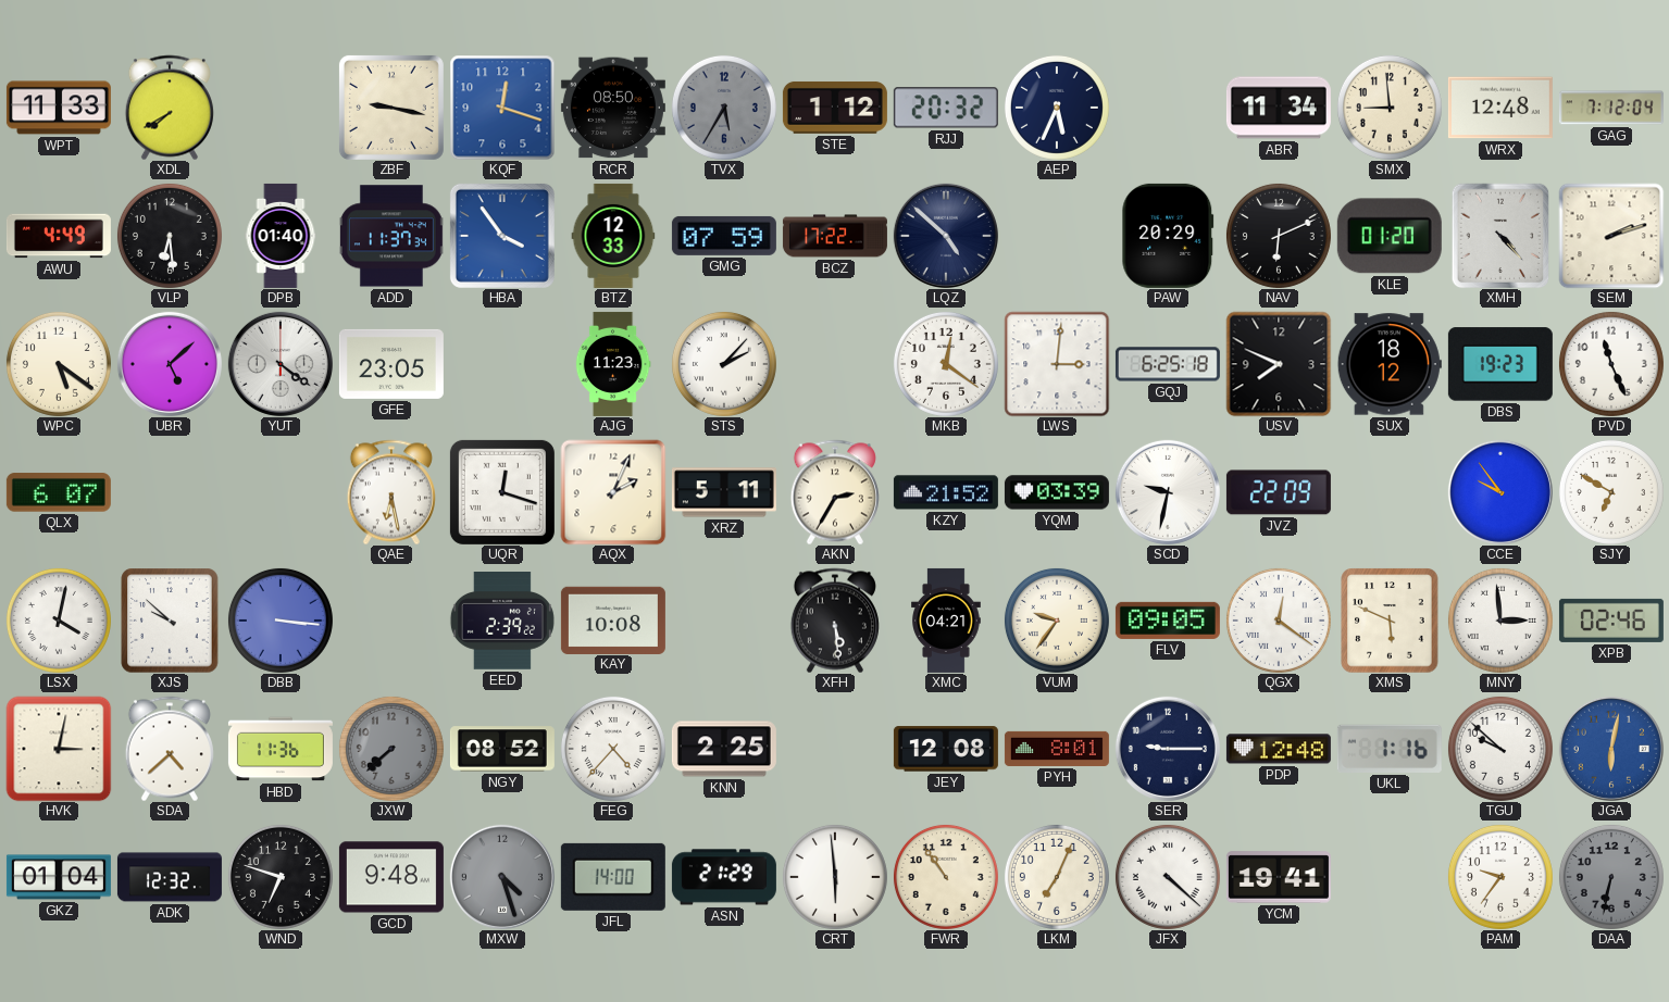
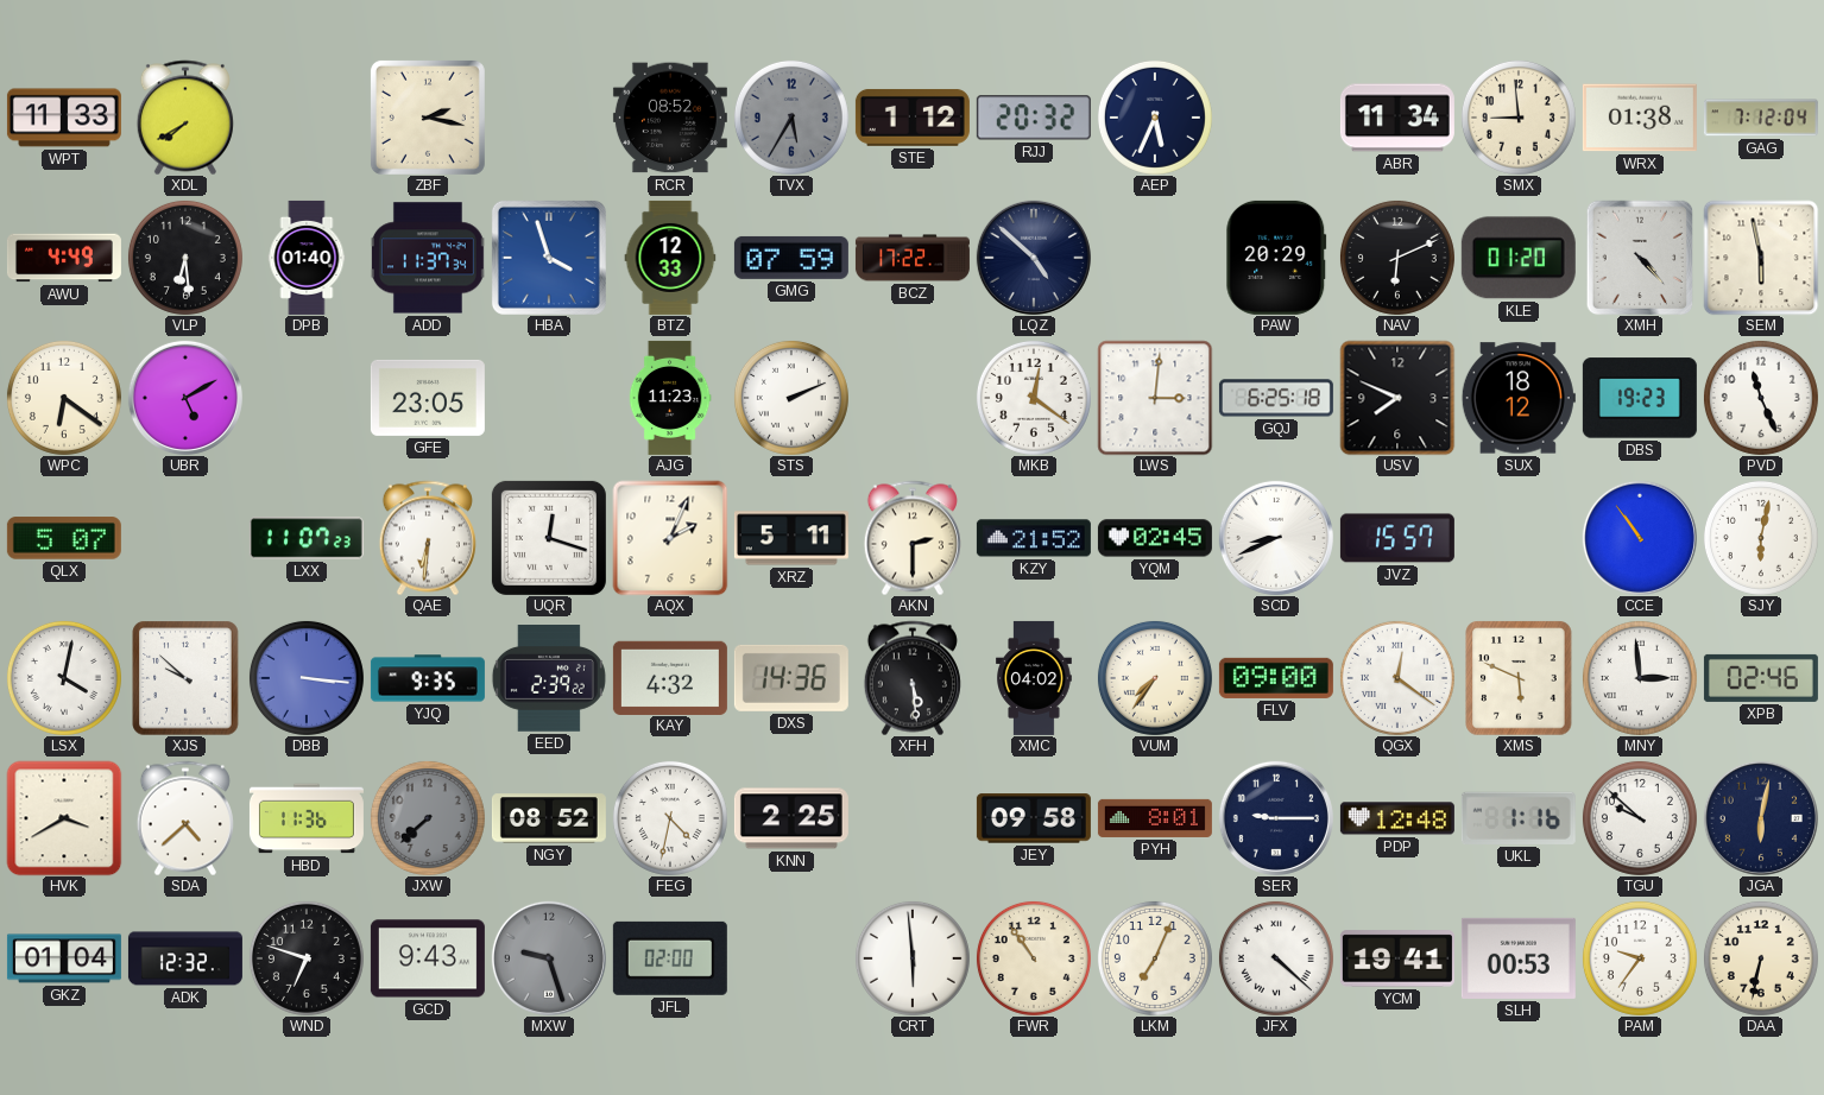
ZBF: 9:17 -> 2:17 (428, 118)
KQF: 12:18 -> none (502, 108)
RCR: 08:50 -> 08:52 (670, 118)
WRX: 12:48 -> 01:38 (1640, 118)
HBA: 3:54 -> 3:57 (549, 258)
SEM: 2:12 -> 5:58 (1761, 258)
WPC: 5:21 -> 6:21 (64, 398)
UBR: 5:08 -> 5:10 (185, 398)
YUT: 4:21 -> none (281, 364)
STS: 2:07 -> 2:11 (791, 398)
QLX: 6:07 -> 5:07 (64, 538)
LXX: none -> 11:07 (307, 538)
QAE: 6:28 -> 6:31 (428, 538)
AKN: 2:35 -> 2:30 (913, 538)
YQM: 03:39 -> 02:45 (1155, 538)
SCD: 9:32 -> 8:41 (1276, 538)
JVZ: 22:09 -> 15:57 (1397, 538)
CCE: 9:54 -> 10:54 (1640, 538)
SJY: 6:50 -> 6:02 (1761, 538)
YJQ: none -> 9:35 (428, 678)
KAY: 10:08 -> 4:32 (670, 677)
DXS: none -> 14:36 (791, 678)
XMC: 04:21 -> 04:02 (1034, 678)
VUM: 9:36 -> 7:36 (1155, 678)
FLV: 09:05 -> 09:00 (1276, 678)
HVK: 3:02 -> 3:40 (64, 818)
FEG: 4:37 -> 4:32 (670, 818)
JEY: 12:08 -> 09:58 (1034, 818)
JGA dial: blue -> navy (1761, 818)
GCD: 9:48 -> 9:43 (428, 958)
MXW: 4:27 -> 9:27 (549, 958)
JFL: 14:00 -> 02:00 (670, 958)
ASN: 21:29 -> none (724, 877)
SLH: none -> 00:53 (1519, 958)
DAA dial: grey -> cream (1761, 958)
